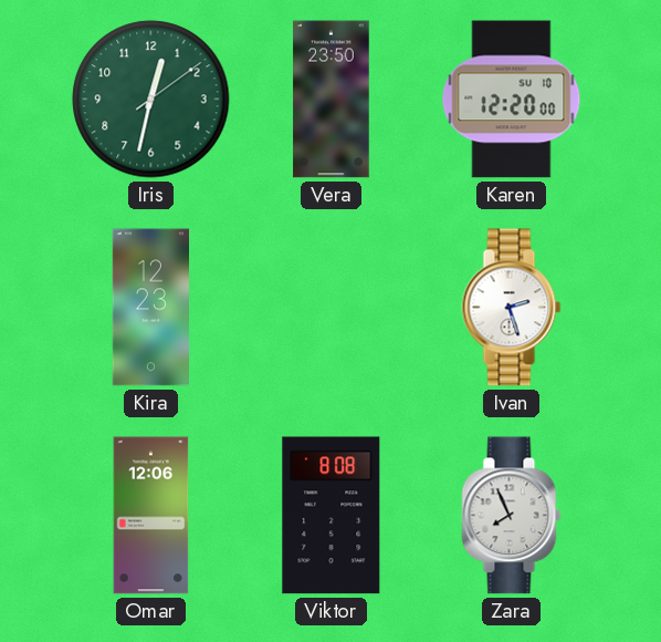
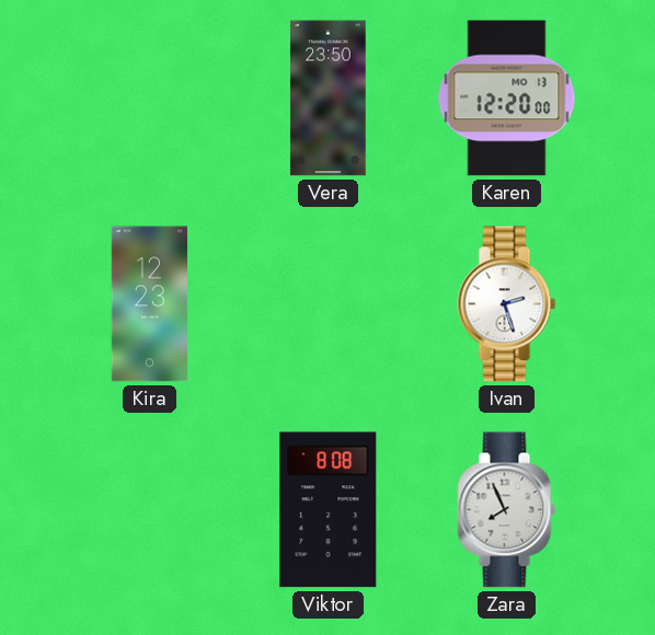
Iris: 12:32 -> none (151, 100)
Karen date: SU 10 -> MO 13 (507, 99)
Omar: 12:06 -> none (151, 516)
